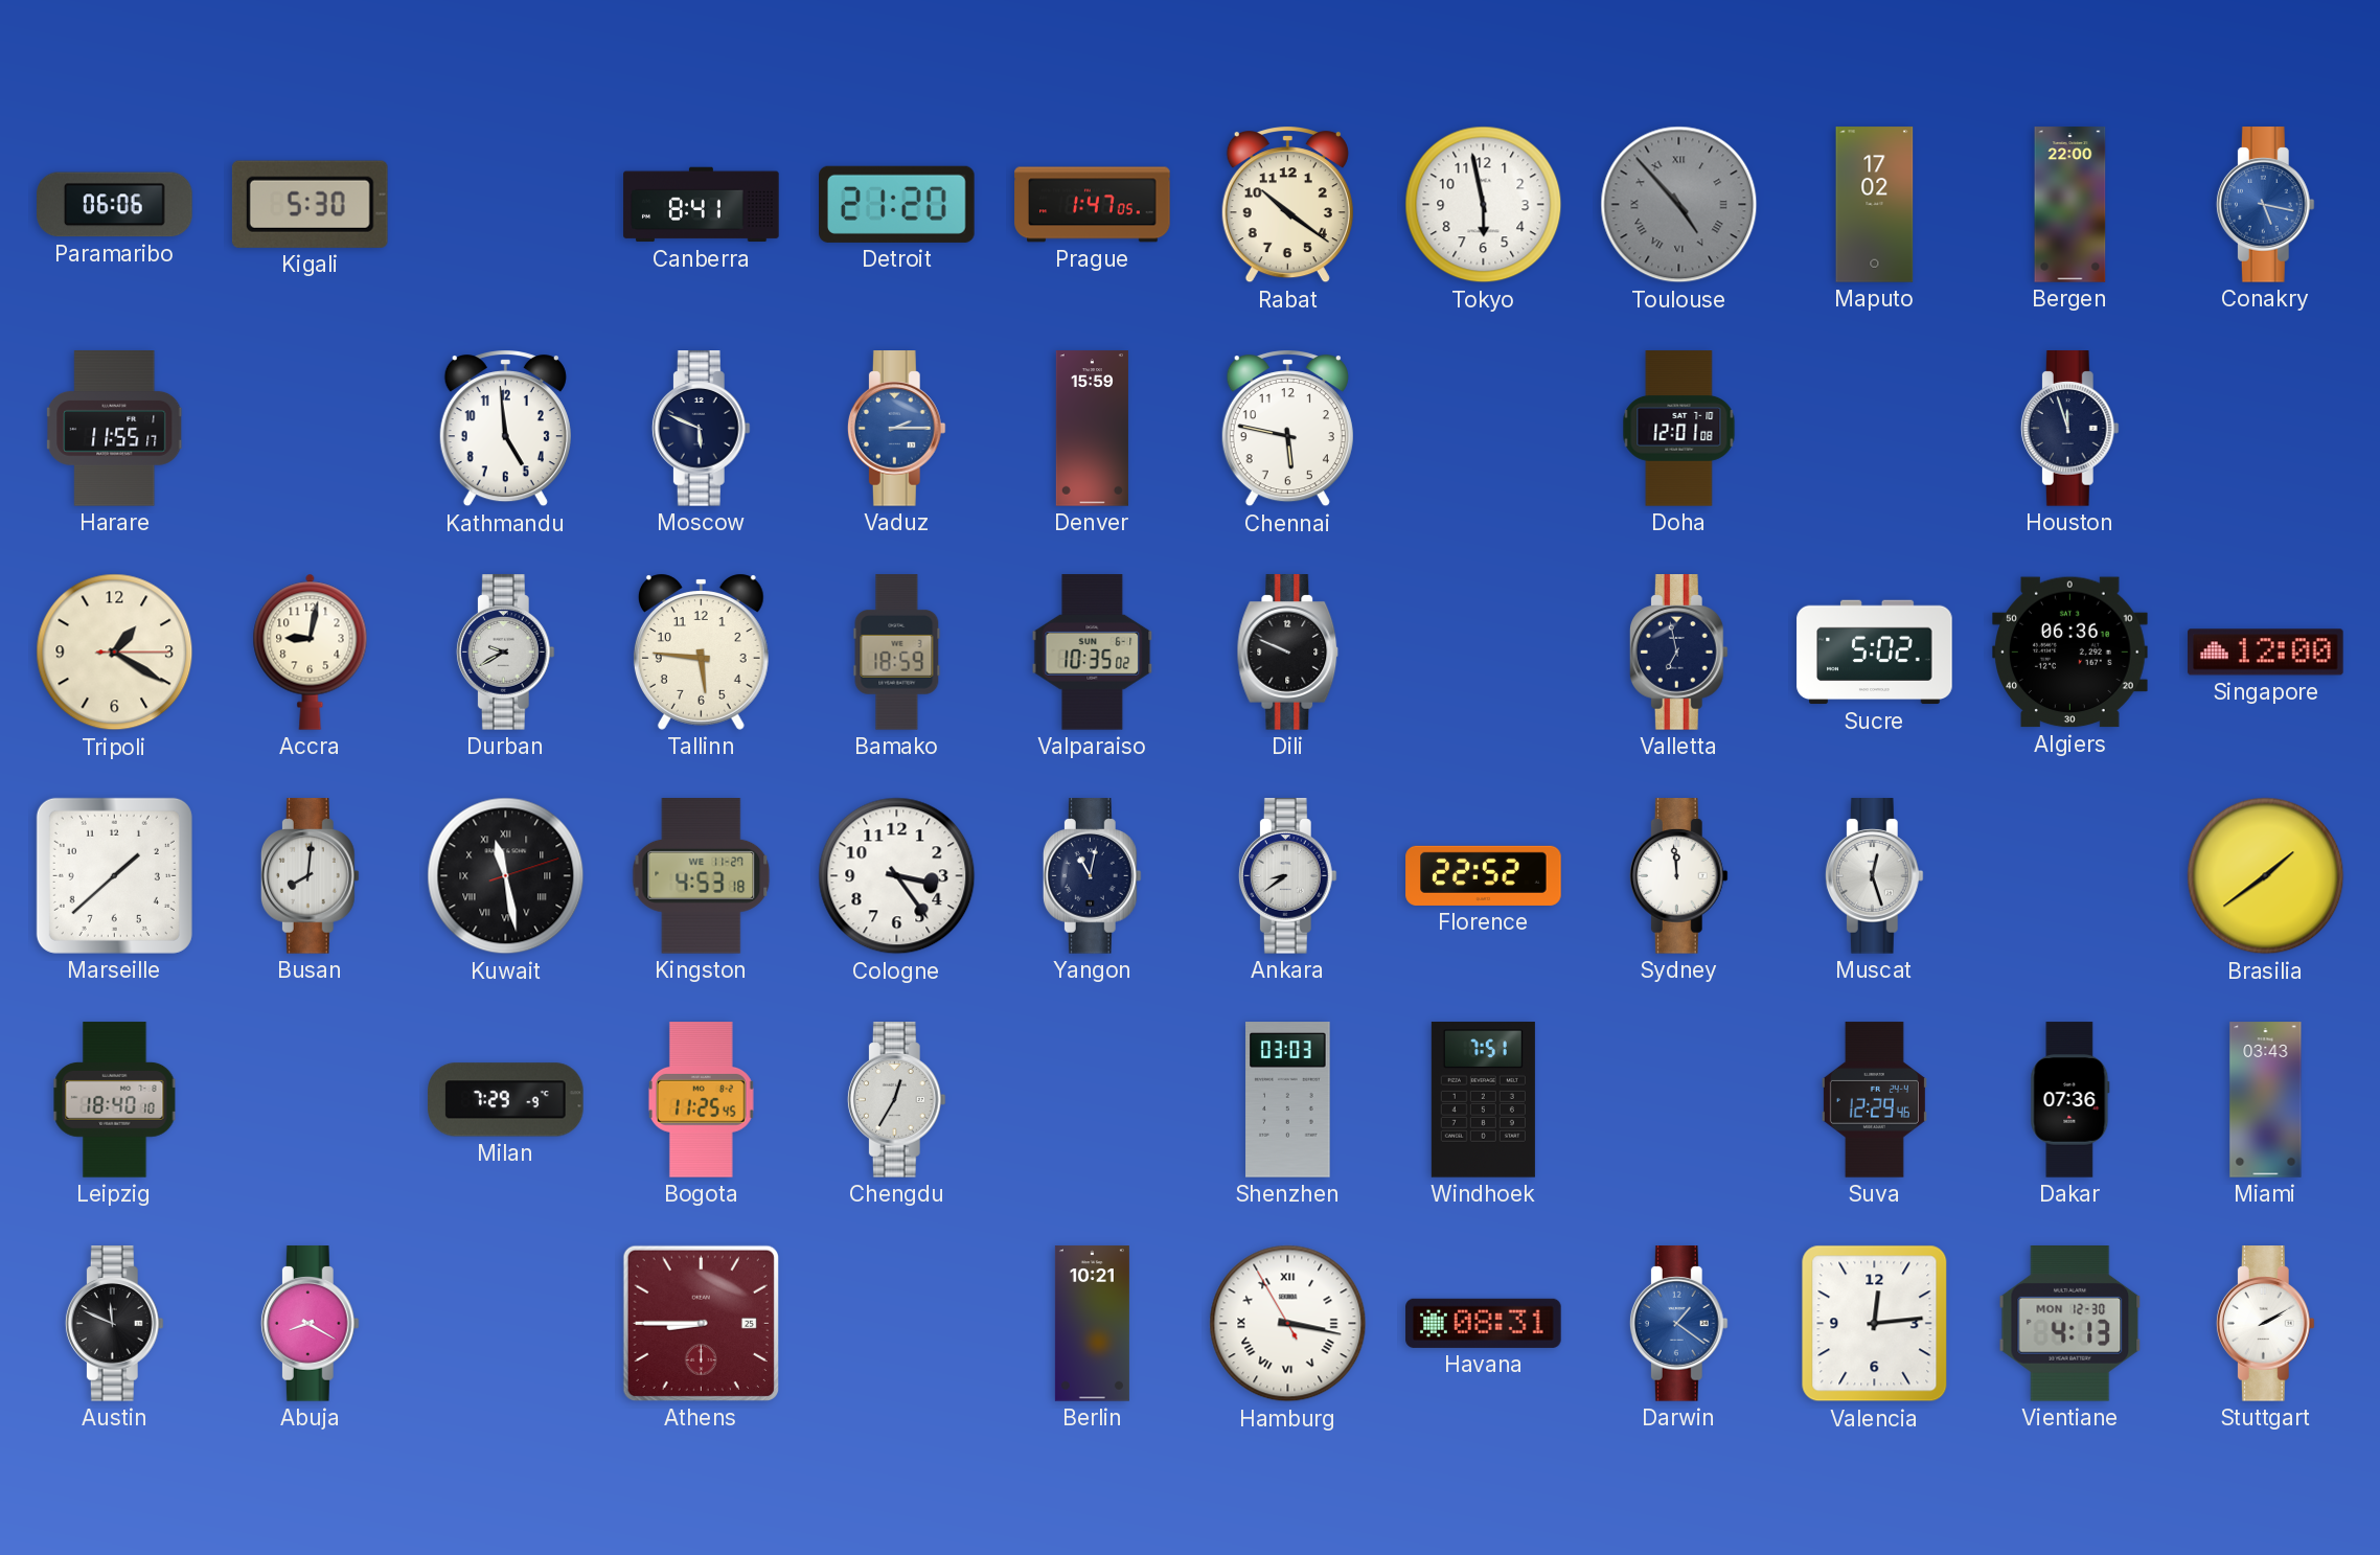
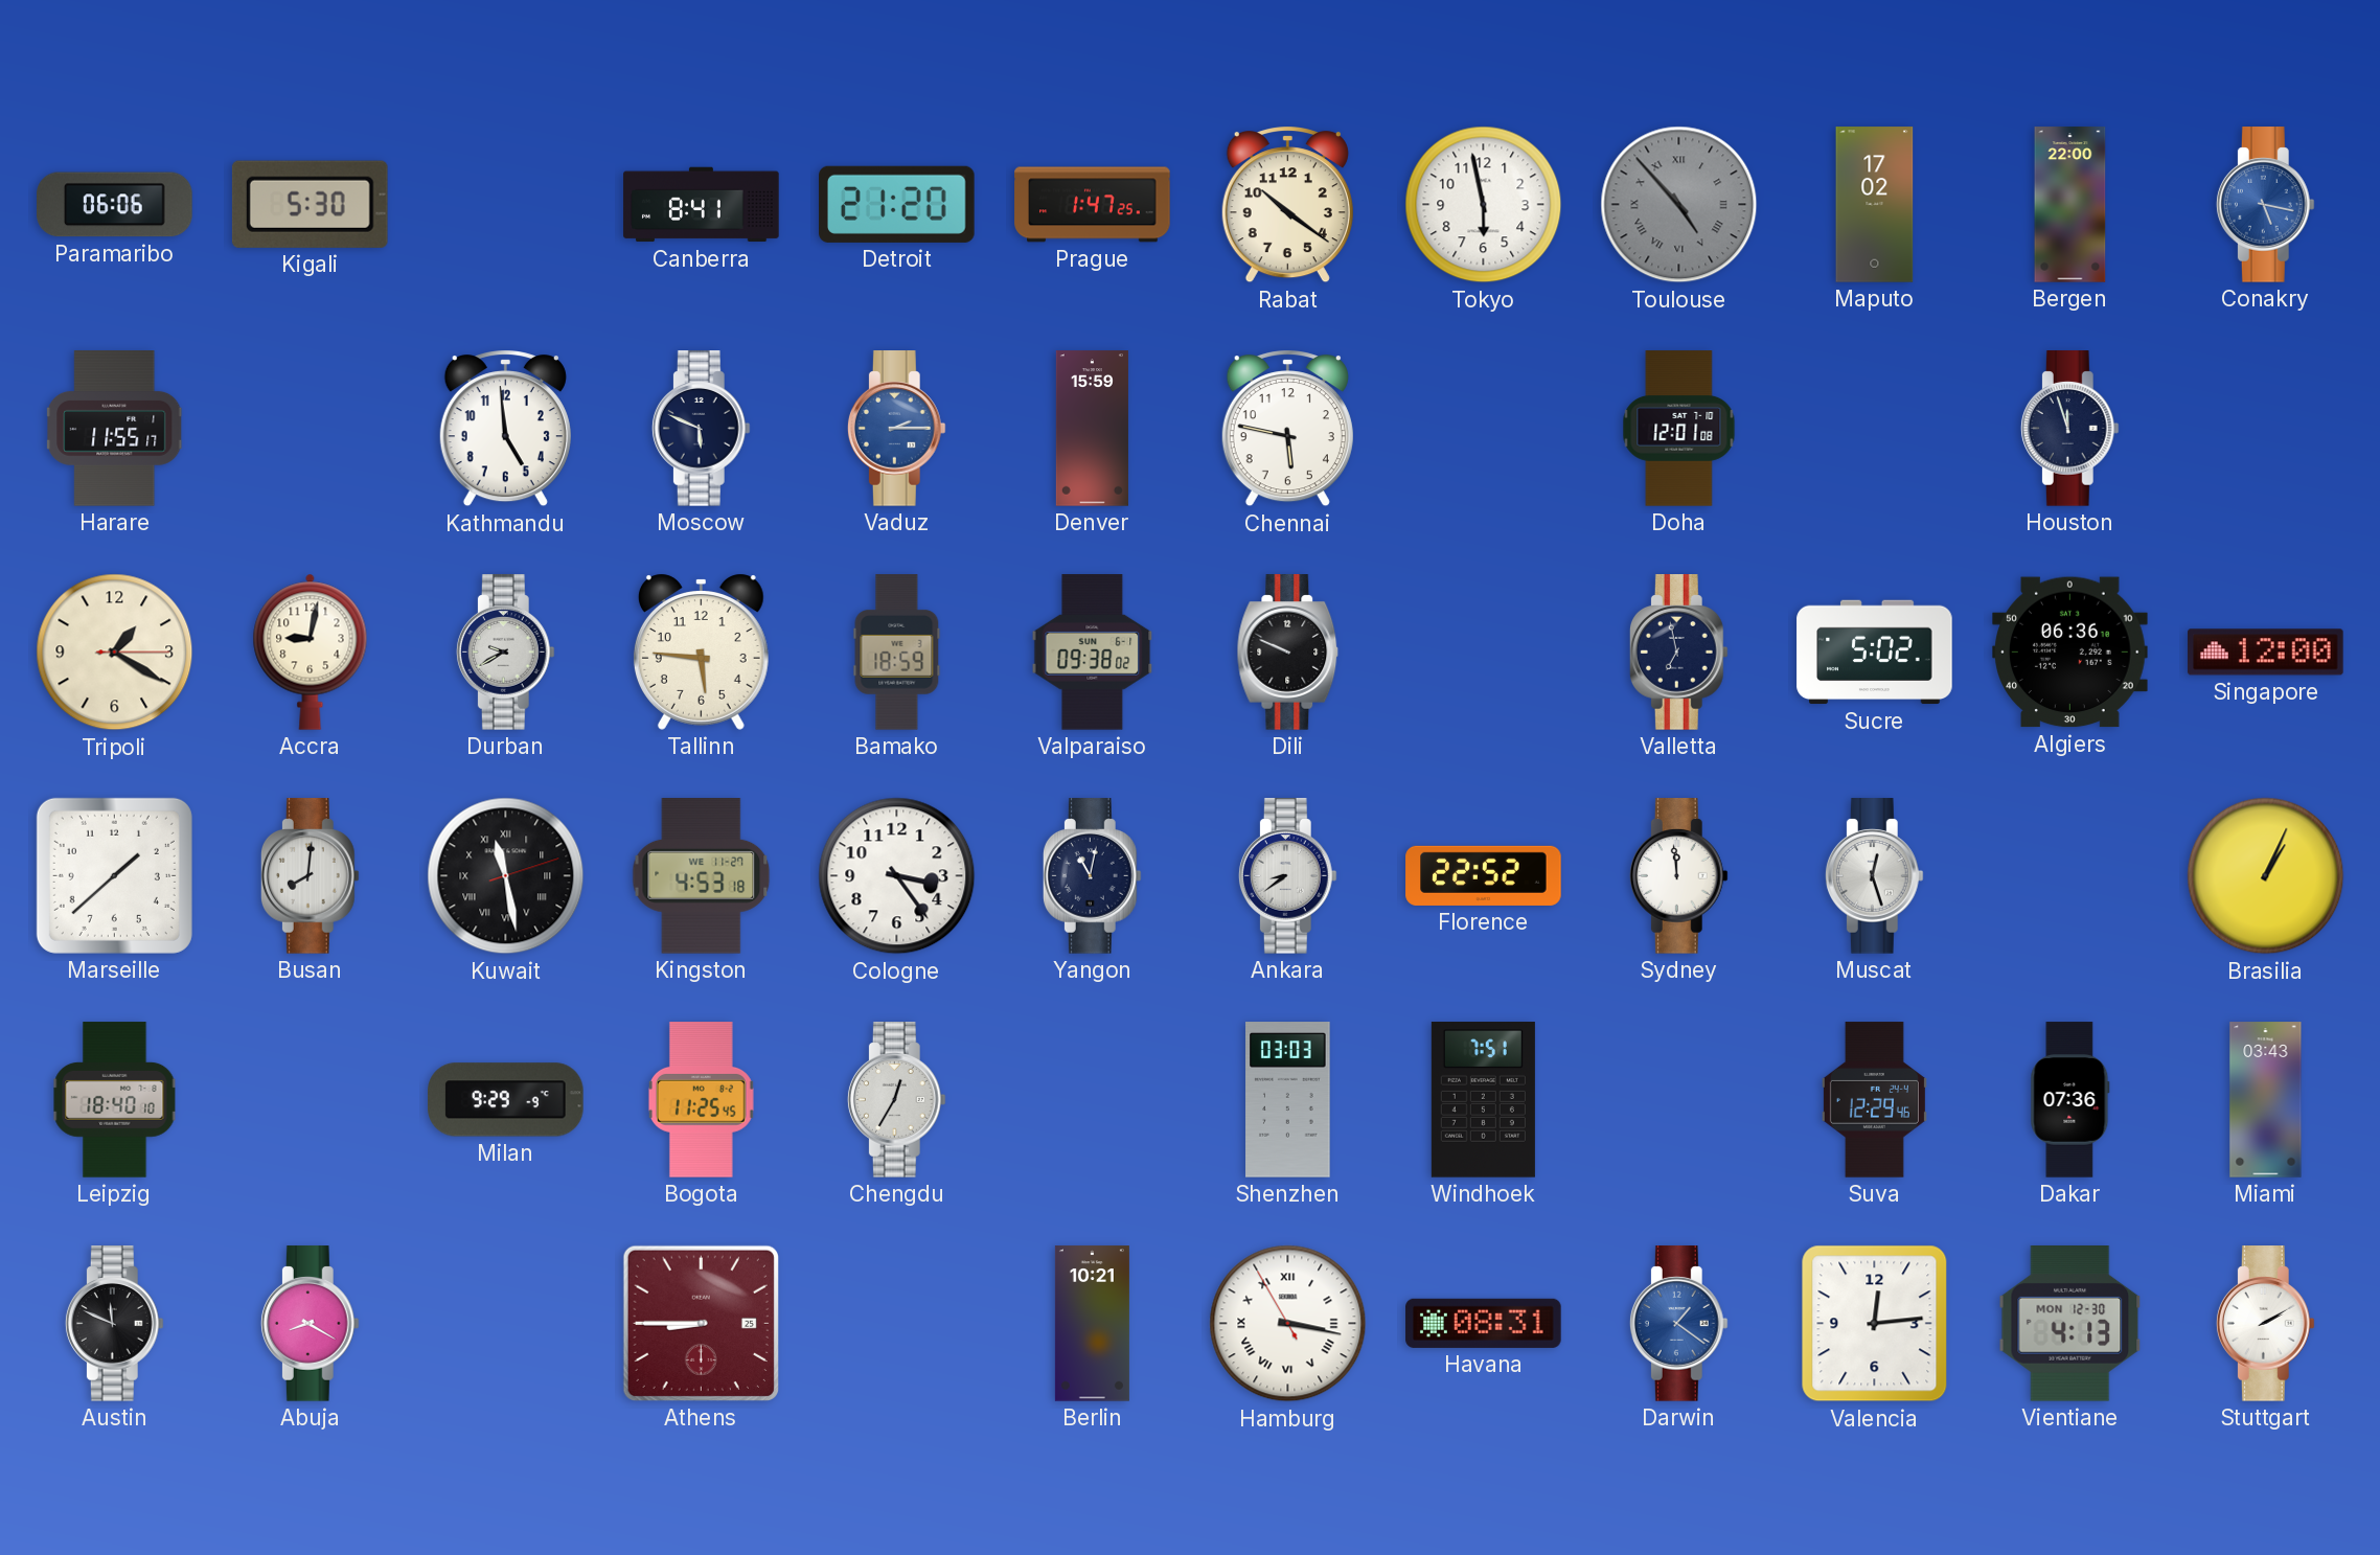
Prague: 1:47:05 -> 1:47:25 (1093, 205)
Valparaiso: 10:35 -> 09:38 (1093, 653)
Brasilia: 1:39 -> 1:04 (2266, 876)
Milan: 7:29 -> 9:29 (506, 1100)
